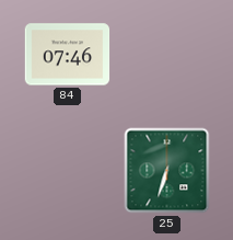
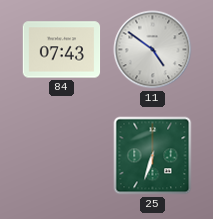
84: 07:46 -> 07:43 (62, 50)
11: none -> 4:51 (153, 50)
